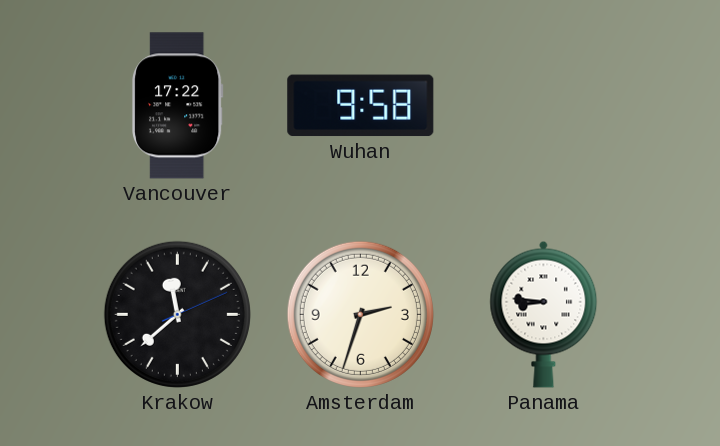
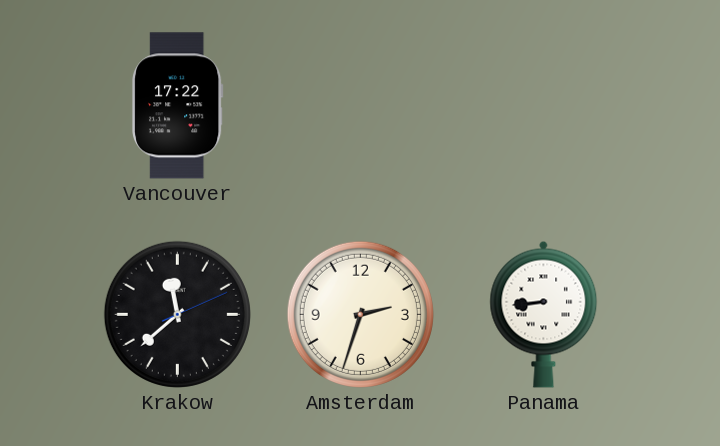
Wuhan: 9:58 -> none (361, 106)
Panama: 8:46 -> 8:44 (544, 314)
